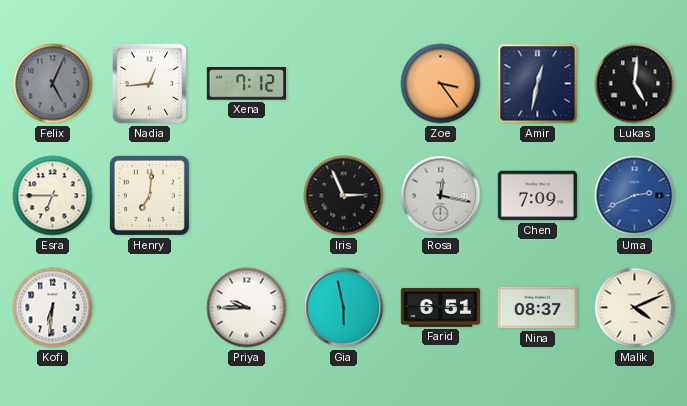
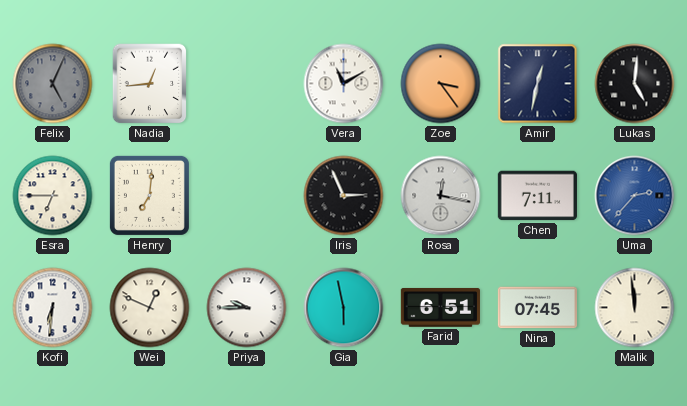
Xena: 7:12 -> none (246, 84)
Vera: none -> 11:10 (344, 84)
Chen: 7:09 -> 7:11 (537, 196)
Uma: 2:41 -> 2:37 (635, 196)
Wei: none -> 12:49 (150, 308)
Nina: 08:37 -> 07:45 (537, 308)
Malik: 4:11 -> 11:59 (635, 308)
